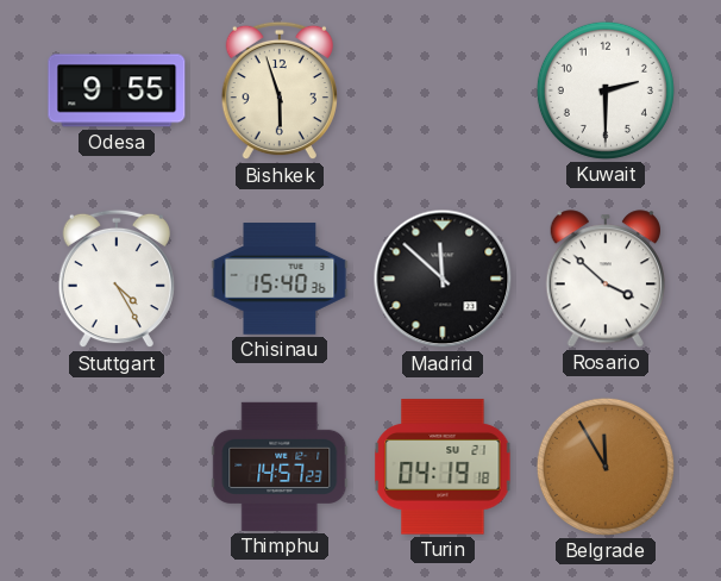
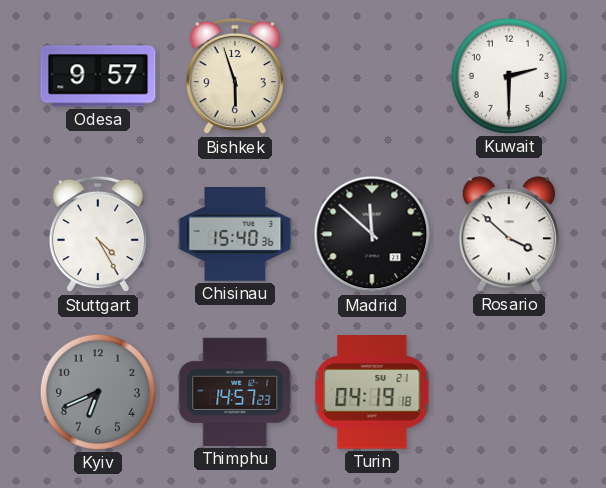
Odesa: 9:55 -> 9:57 (98, 76)
Kyiv: none -> 6:41 (98, 392)
Belgrade: 11:55 -> none (606, 467)
